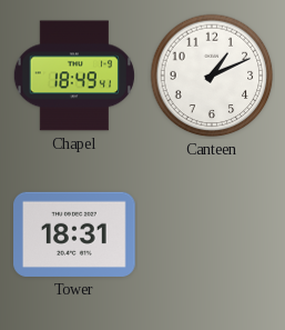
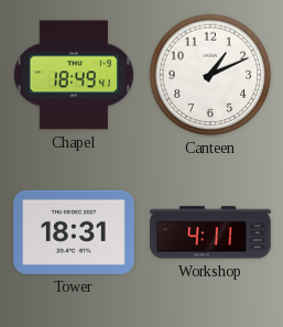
Workshop: none -> 4:11 (210, 232)
